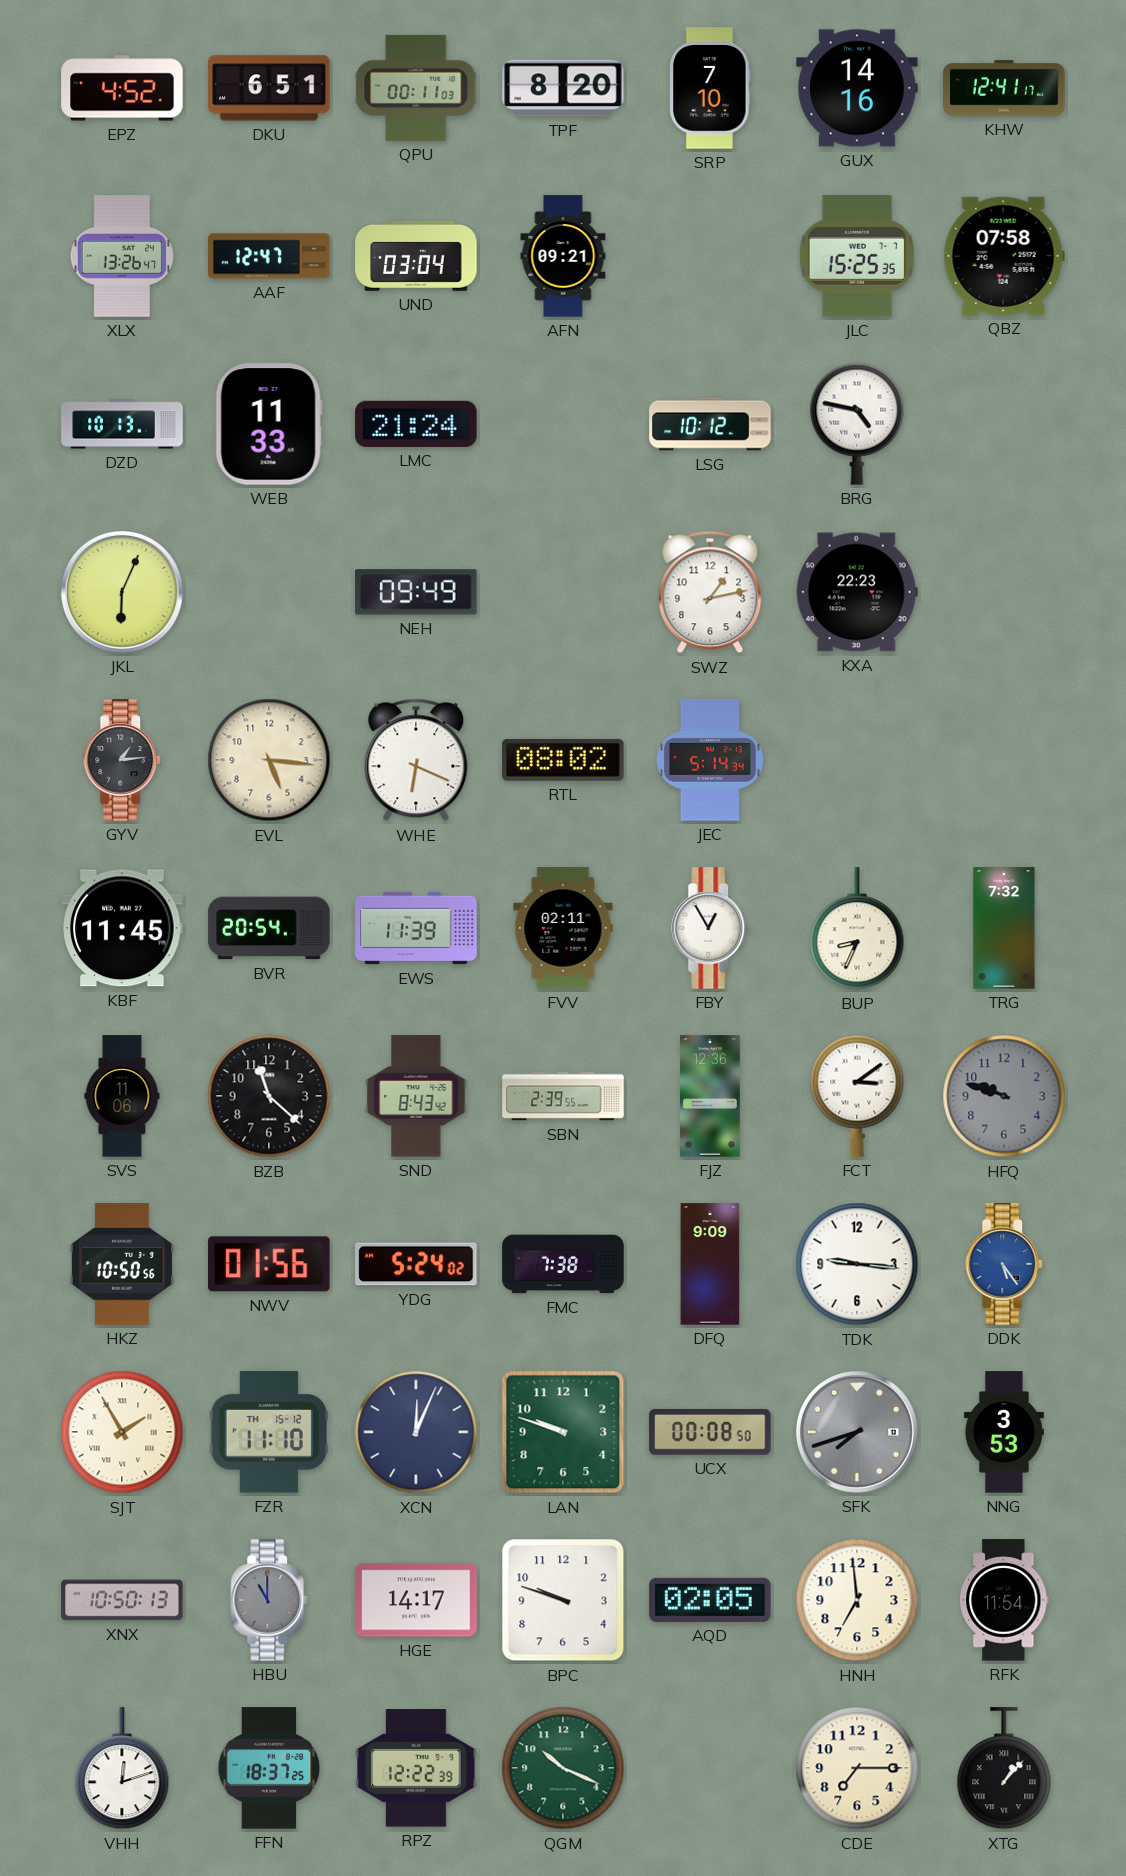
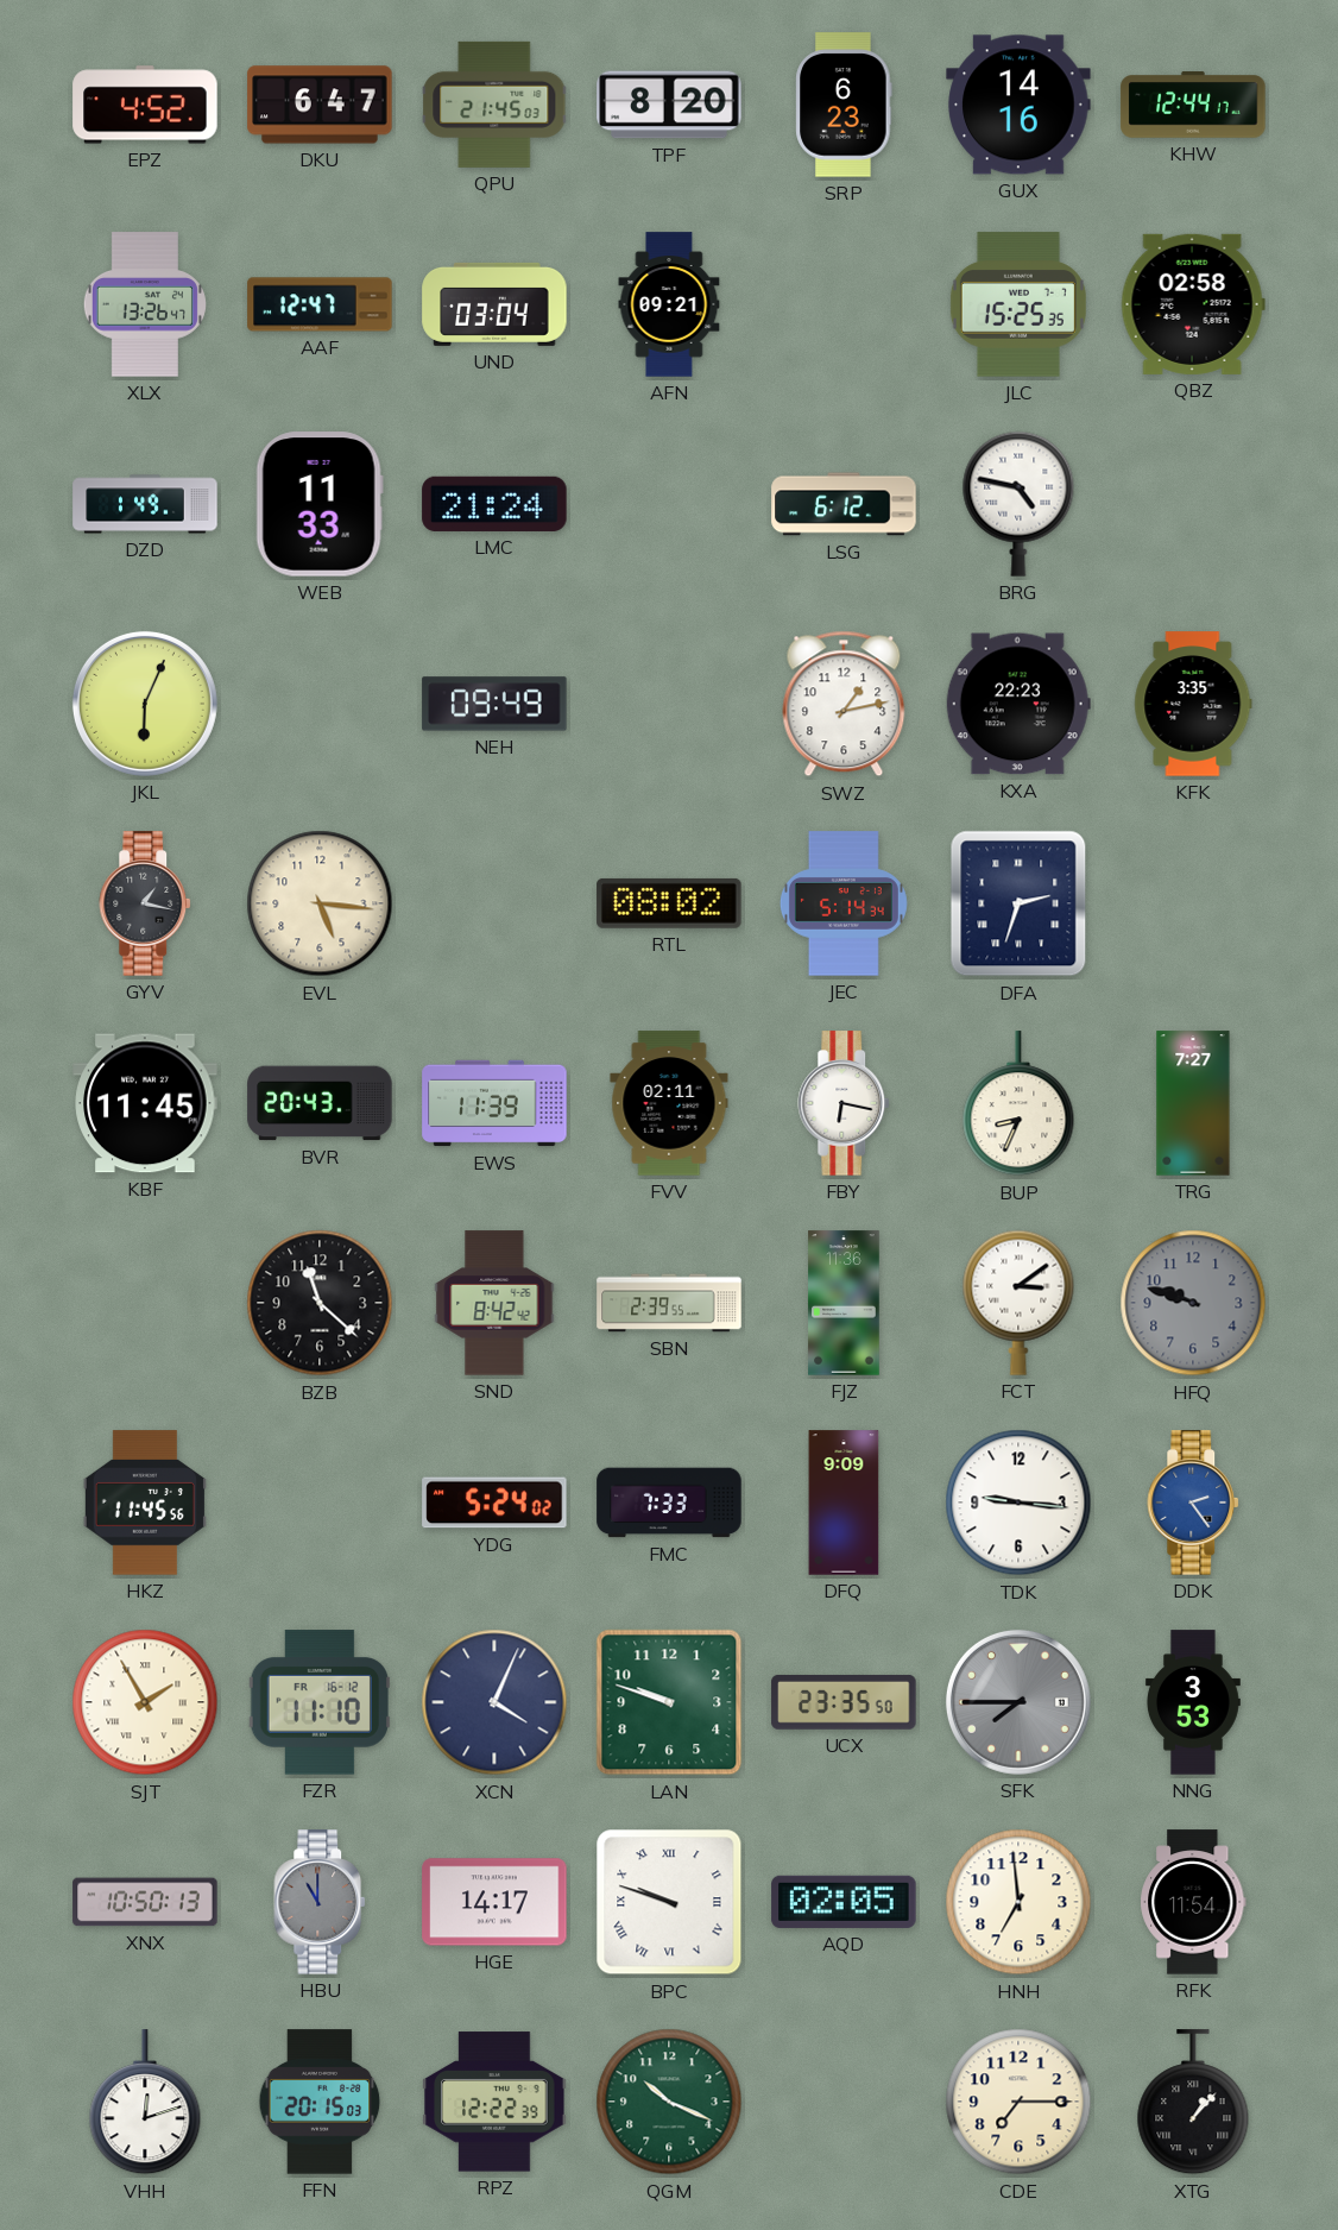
DKU: 6:51 -> 6:47 (320, 105)
QPU: 00:11 -> 21:45 (494, 105)
SRP: 7:10 -> 6:23 (844, 105)
KHW: 12:41 -> 12:44 (1193, 105)
QBZ: 07:58 -> 02:58 (1193, 304)
DZD: 10:13 -> 1:49 (145, 504)
LSG: 10:12 -> 6:12 (844, 504)
KFK: none -> 3:35 (1193, 704)
GYV: 1:14 -> 1:17 (146, 903)
WHE: 6:19 -> none (416, 760)
DFA: none -> 2:33 (1018, 903)
BVR: 20:54 -> 20:43 (320, 1103)
FBY: 12:55 -> 6:17 (845, 1103)
TRG: 7:32 -> 7:27 (1193, 1103)
SVS: 11:06 -> none (122, 1096)
SND: 8:43 -> 8:42 (494, 1303)
FJZ: 12:36 -> 11:36 (844, 1303)
HKZ: 10:50 -> 11:45 (145, 1503)
NWV: 01:56 -> none (269, 1264)
FMC: 7:38 -> 7:33 (669, 1503)
DDK: 5:24 -> 2:24 (1194, 1503)
FZR date: TH 15-12 -> FR 16-12 (320, 1702)
XCN: 12:04 -> 4:04 (494, 1702)
UCX: 00:08 -> 23:35 (844, 1702)
SFK: 7:42 -> 7:45 (1018, 1702)
BPC numerals: Arabic -> Roman (669, 1902)
FFN: 18:37 -> 20:15 (320, 2102)
